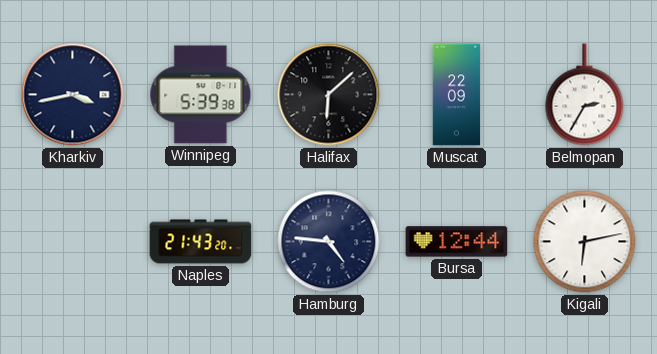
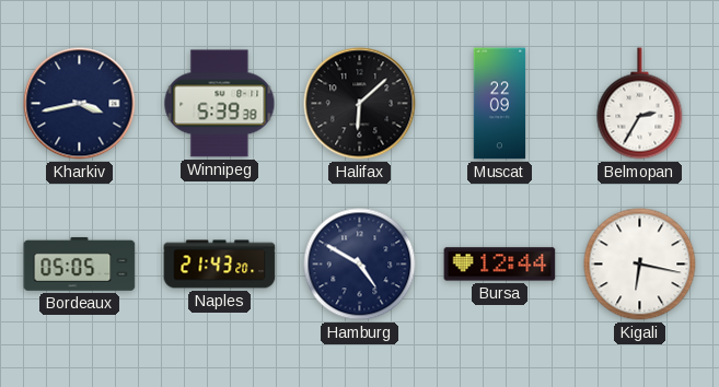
Bordeaux: none -> 05:05 (80, 263)
Hamburg: 4:46 -> 4:50 (360, 265)
Kigali: 6:13 -> 6:17 (640, 265)
